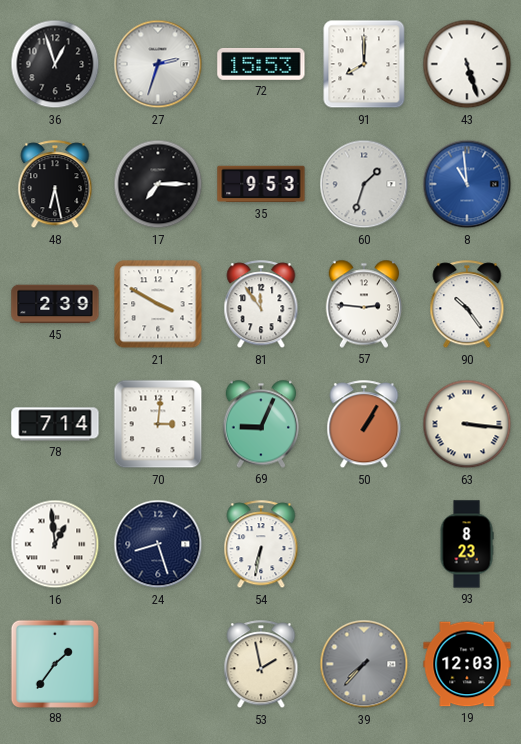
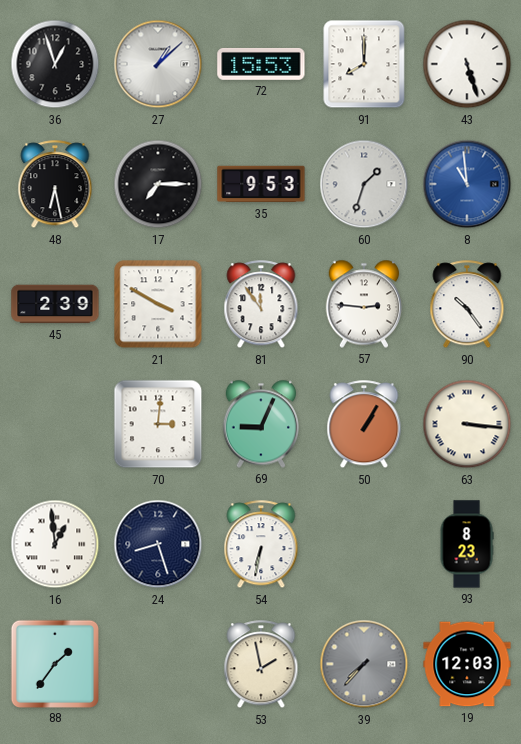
27: 2:33 -> 1:08 (158, 64)
78: 7:14 -> none (55, 424)
